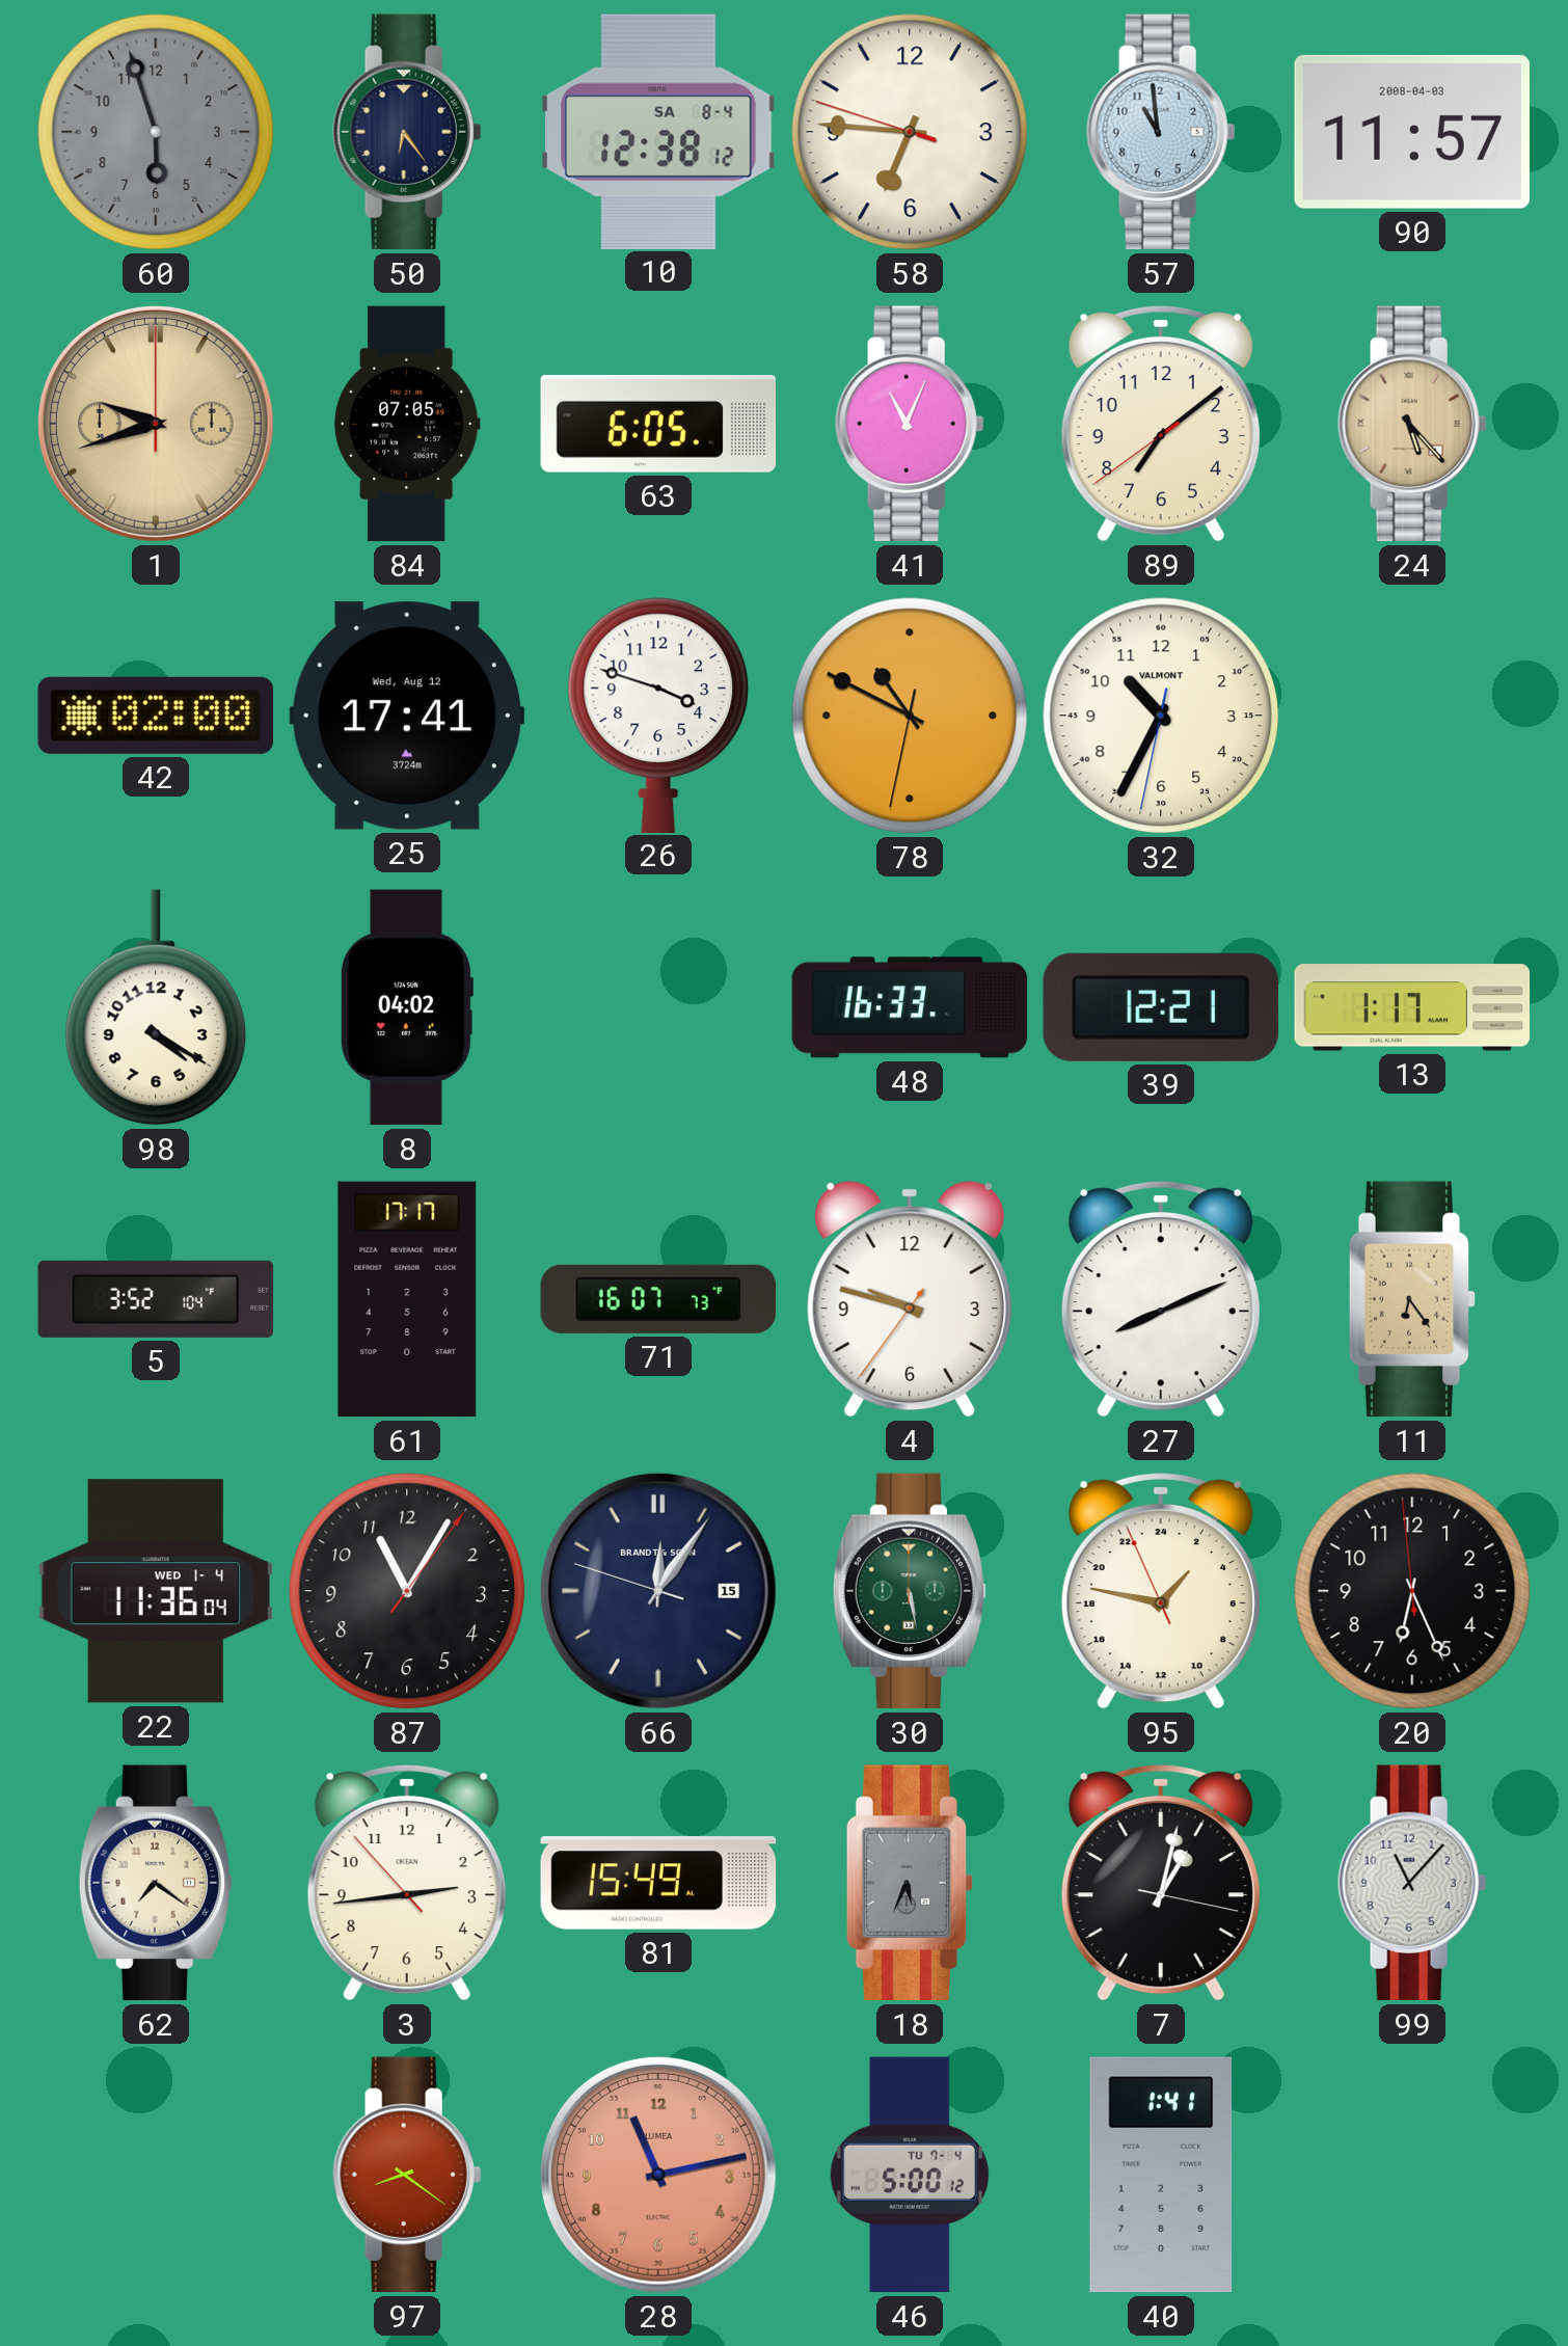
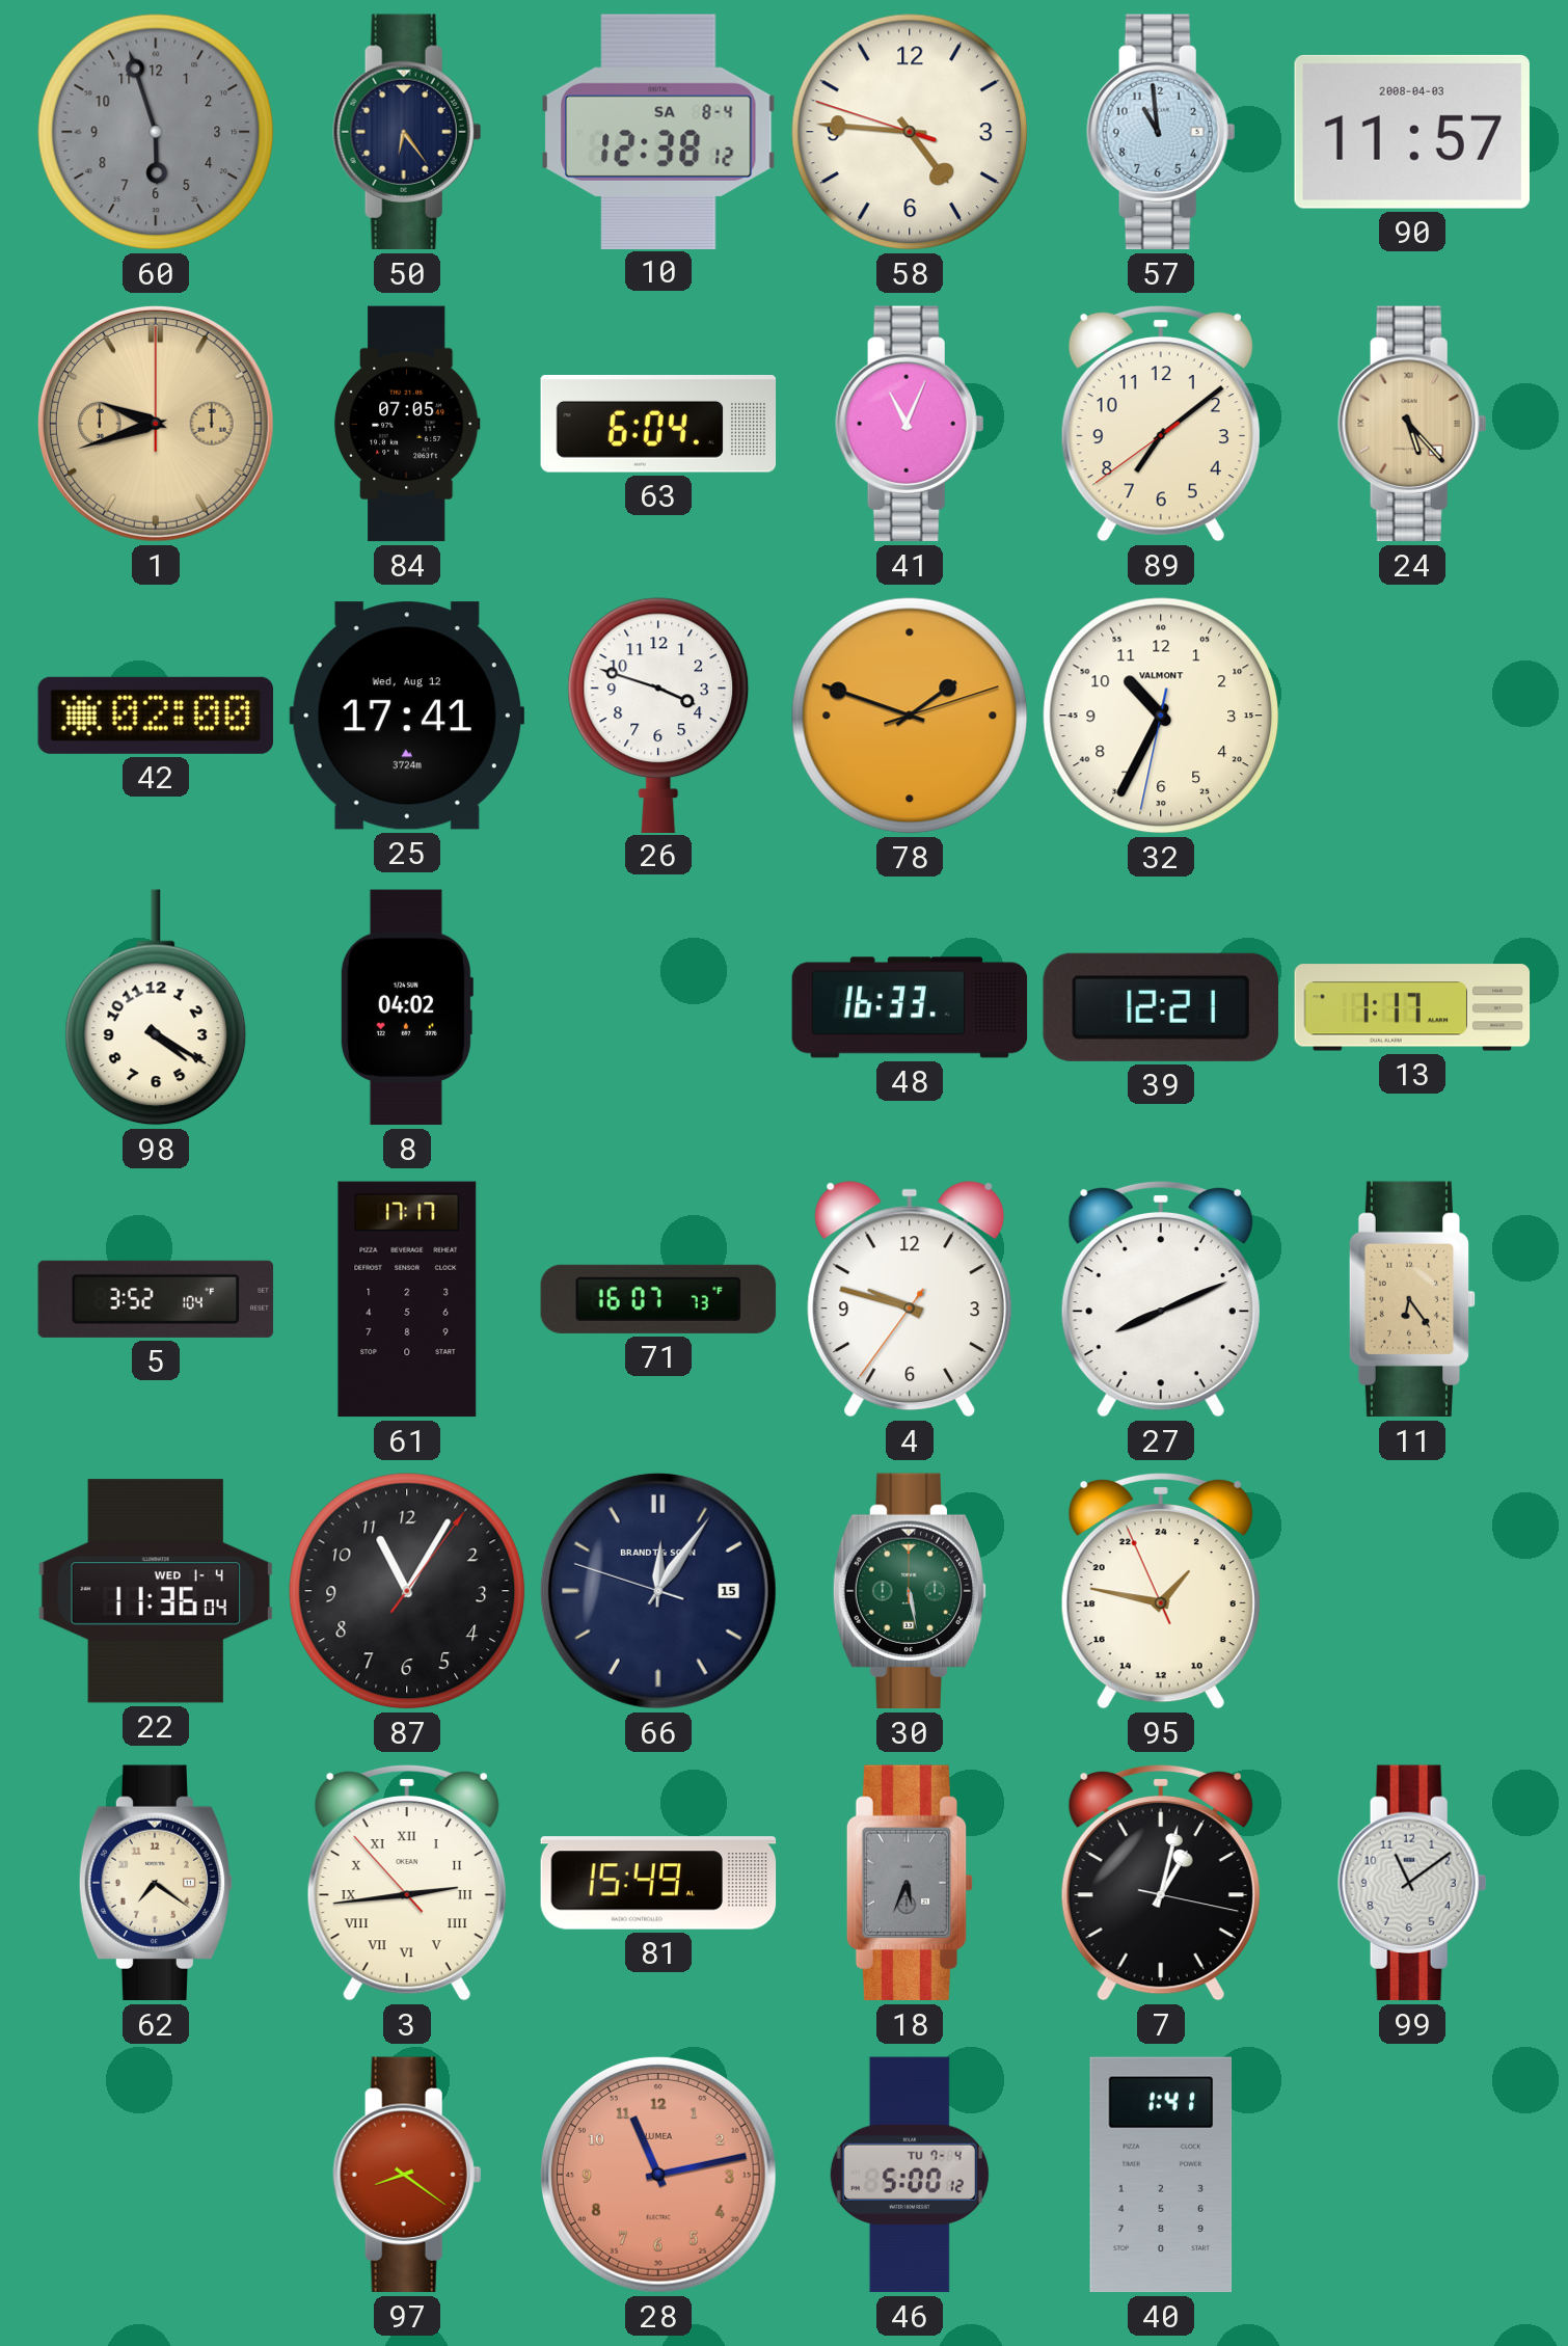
58: 6:45 -> 4:45 (910, 132)
63: 6:05 -> 6:04 (658, 425)
78: 10:49 -> 1:48 (910, 716)
20: 6:25 -> none (1412, 1591)
3 numerals: Arabic -> Roman (407, 1883)
99: 11:07 -> 11:09 (1412, 1883)
